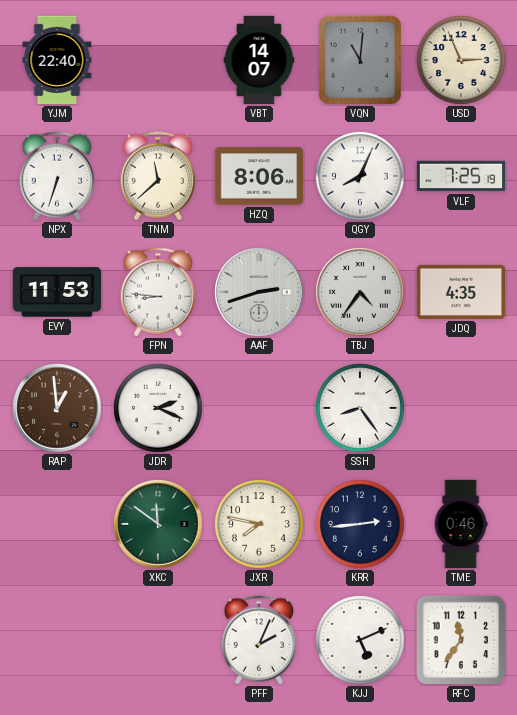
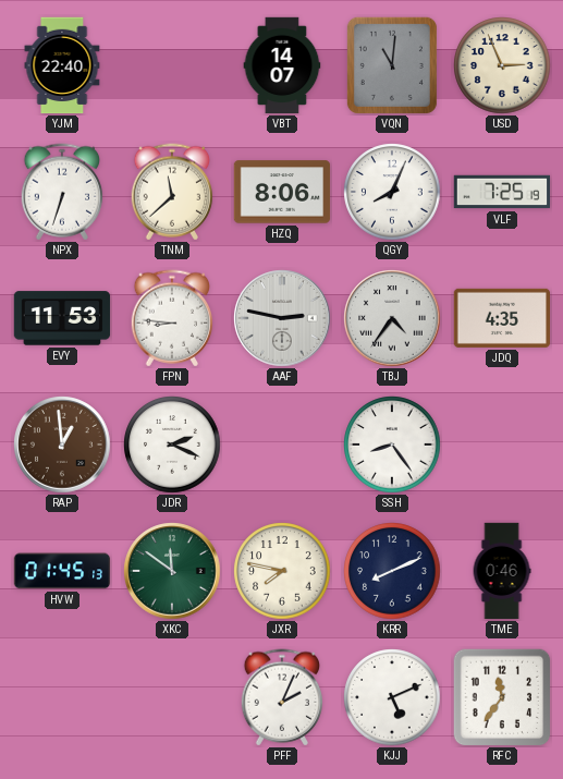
AAF: 2:42 -> 2:47 (282, 318)
HVW: none -> 01:45 (62, 571)
KRR: 2:44 -> 8:11 (392, 571)
